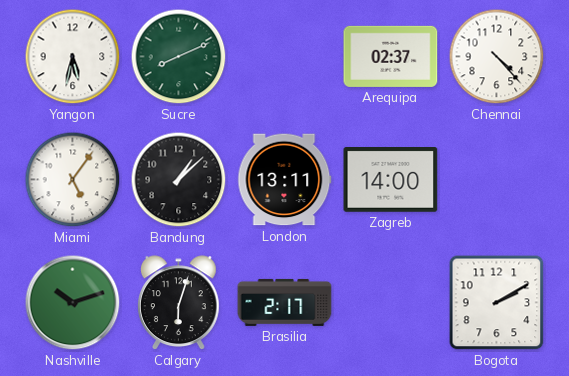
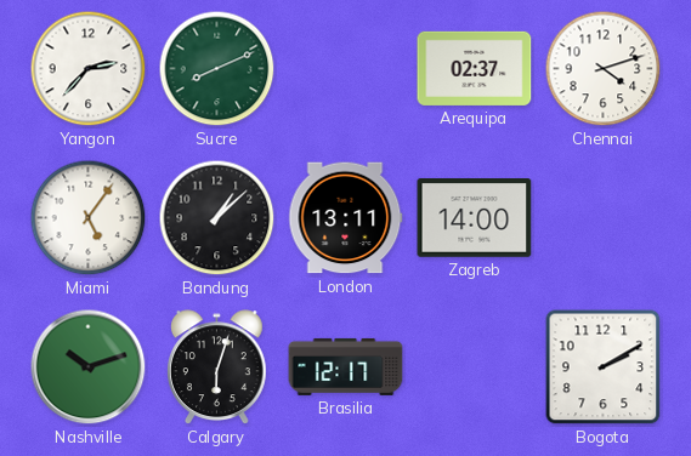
Yangon: 5:32 -> 2:37 (89, 69)
Chennai: 4:23 -> 4:12 (604, 69)
Brasilia: 2:17 -> 12:17 (346, 366)
